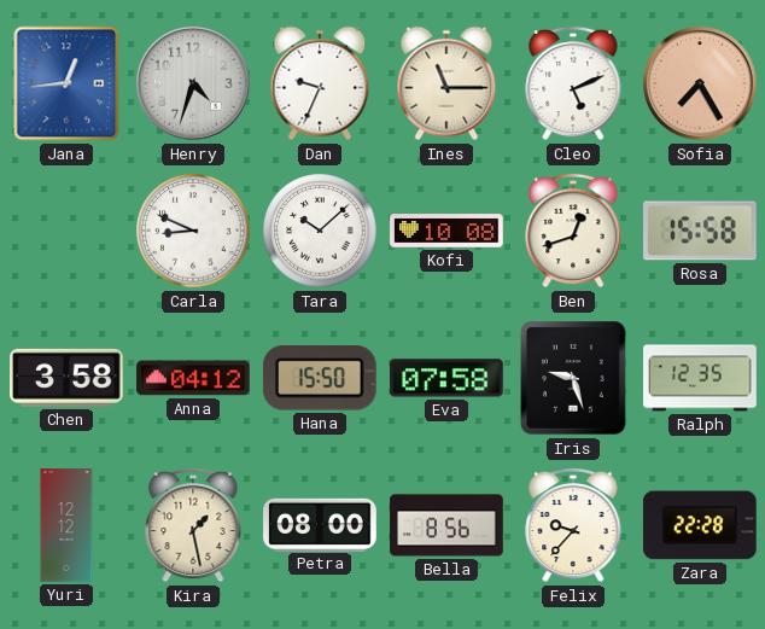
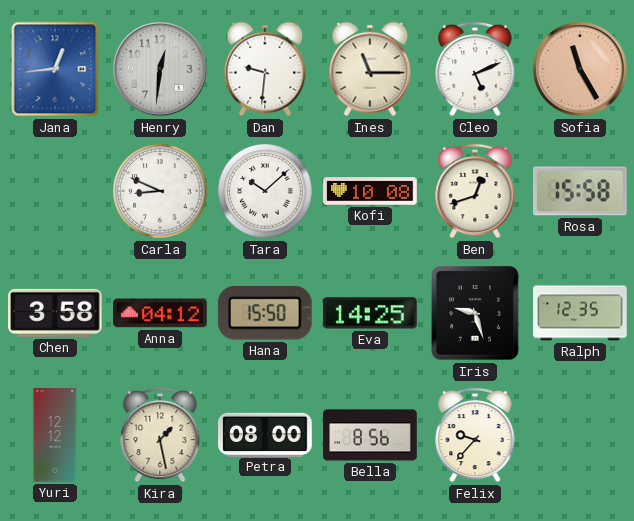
Henry: 4:33 -> 12:31 (160, 69)
Dan: 9:34 -> 9:31 (265, 69)
Sofia: 7:25 -> 11:25 (580, 69)
Eva: 07:58 -> 14:25 (371, 313)
Zara: 22:28 -> none (700, 525)
